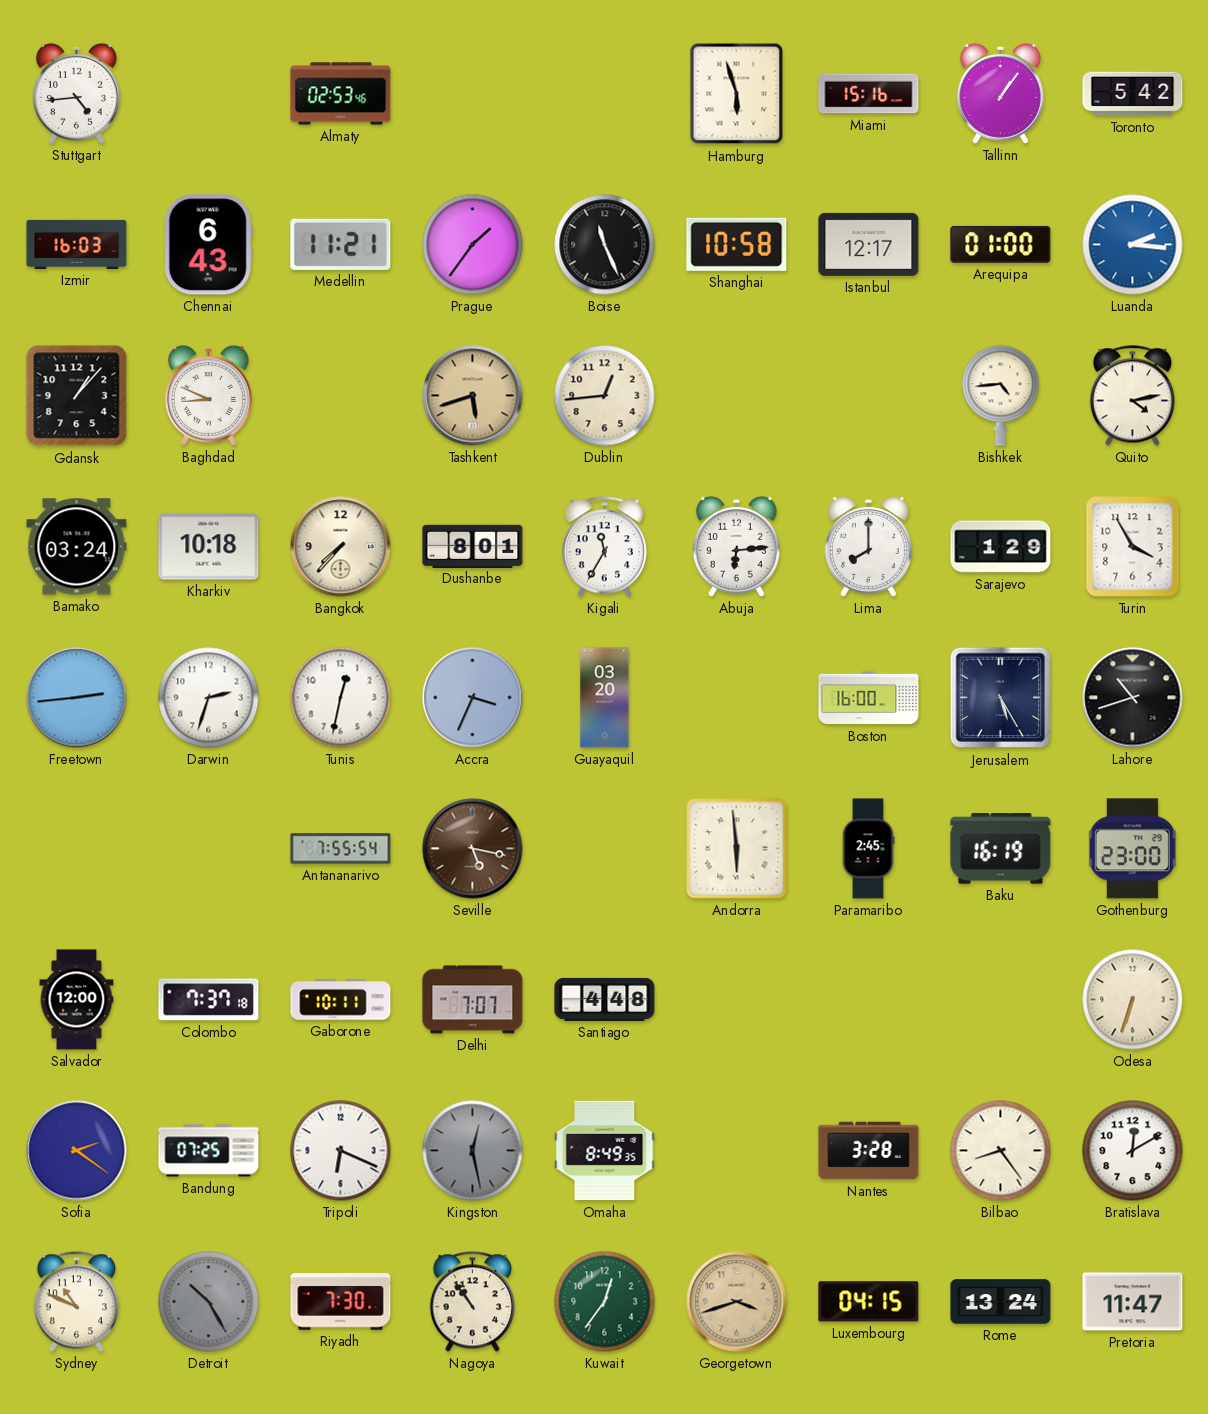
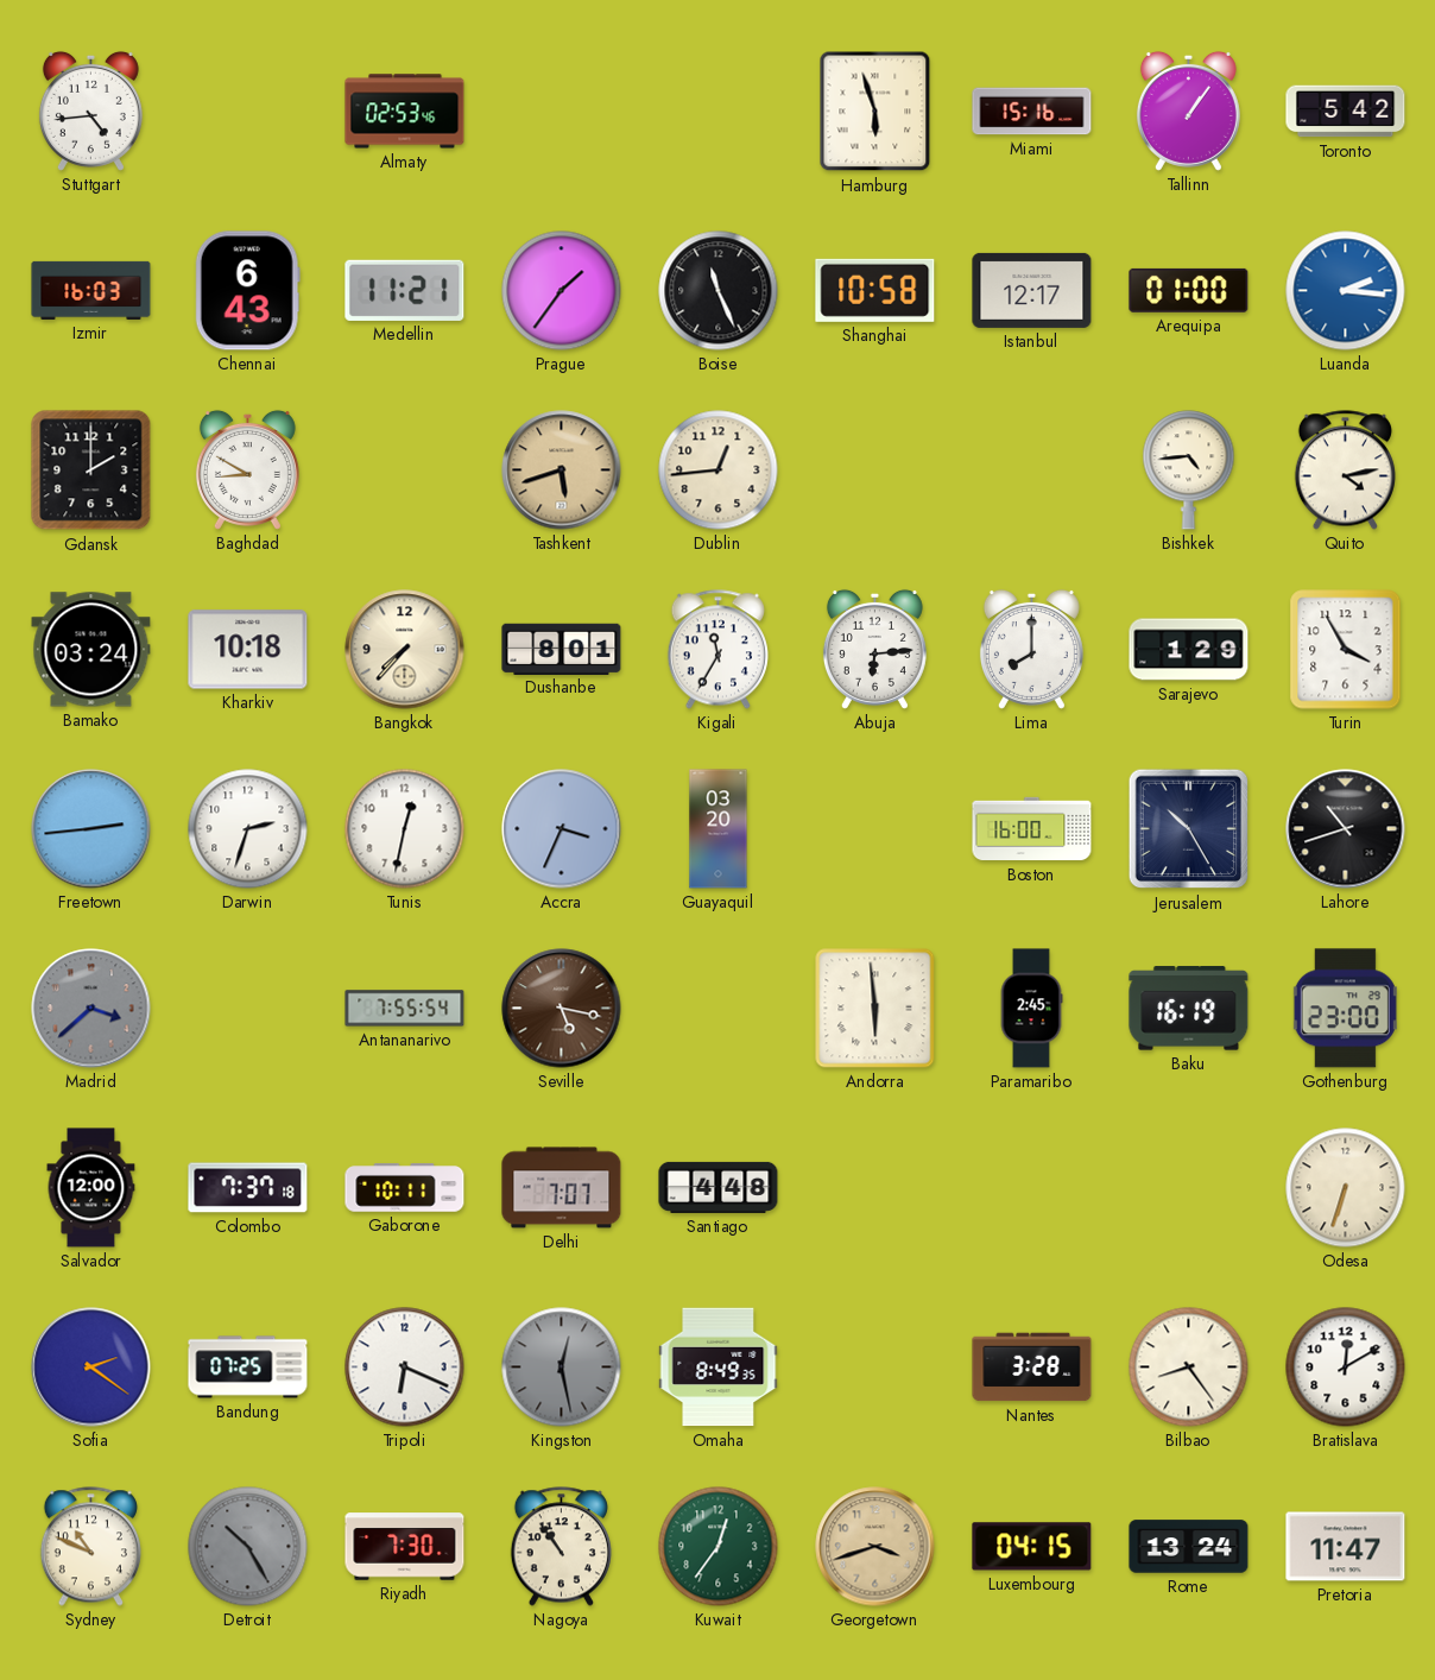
Gdansk: 1:07 -> 2:00 (91, 470)
Baghdad: 8:49 -> 8:50 (247, 469)
Jerusalem: 5:25 -> 10:25 (1189, 829)
Madrid: none -> 3:38 (91, 1009)
